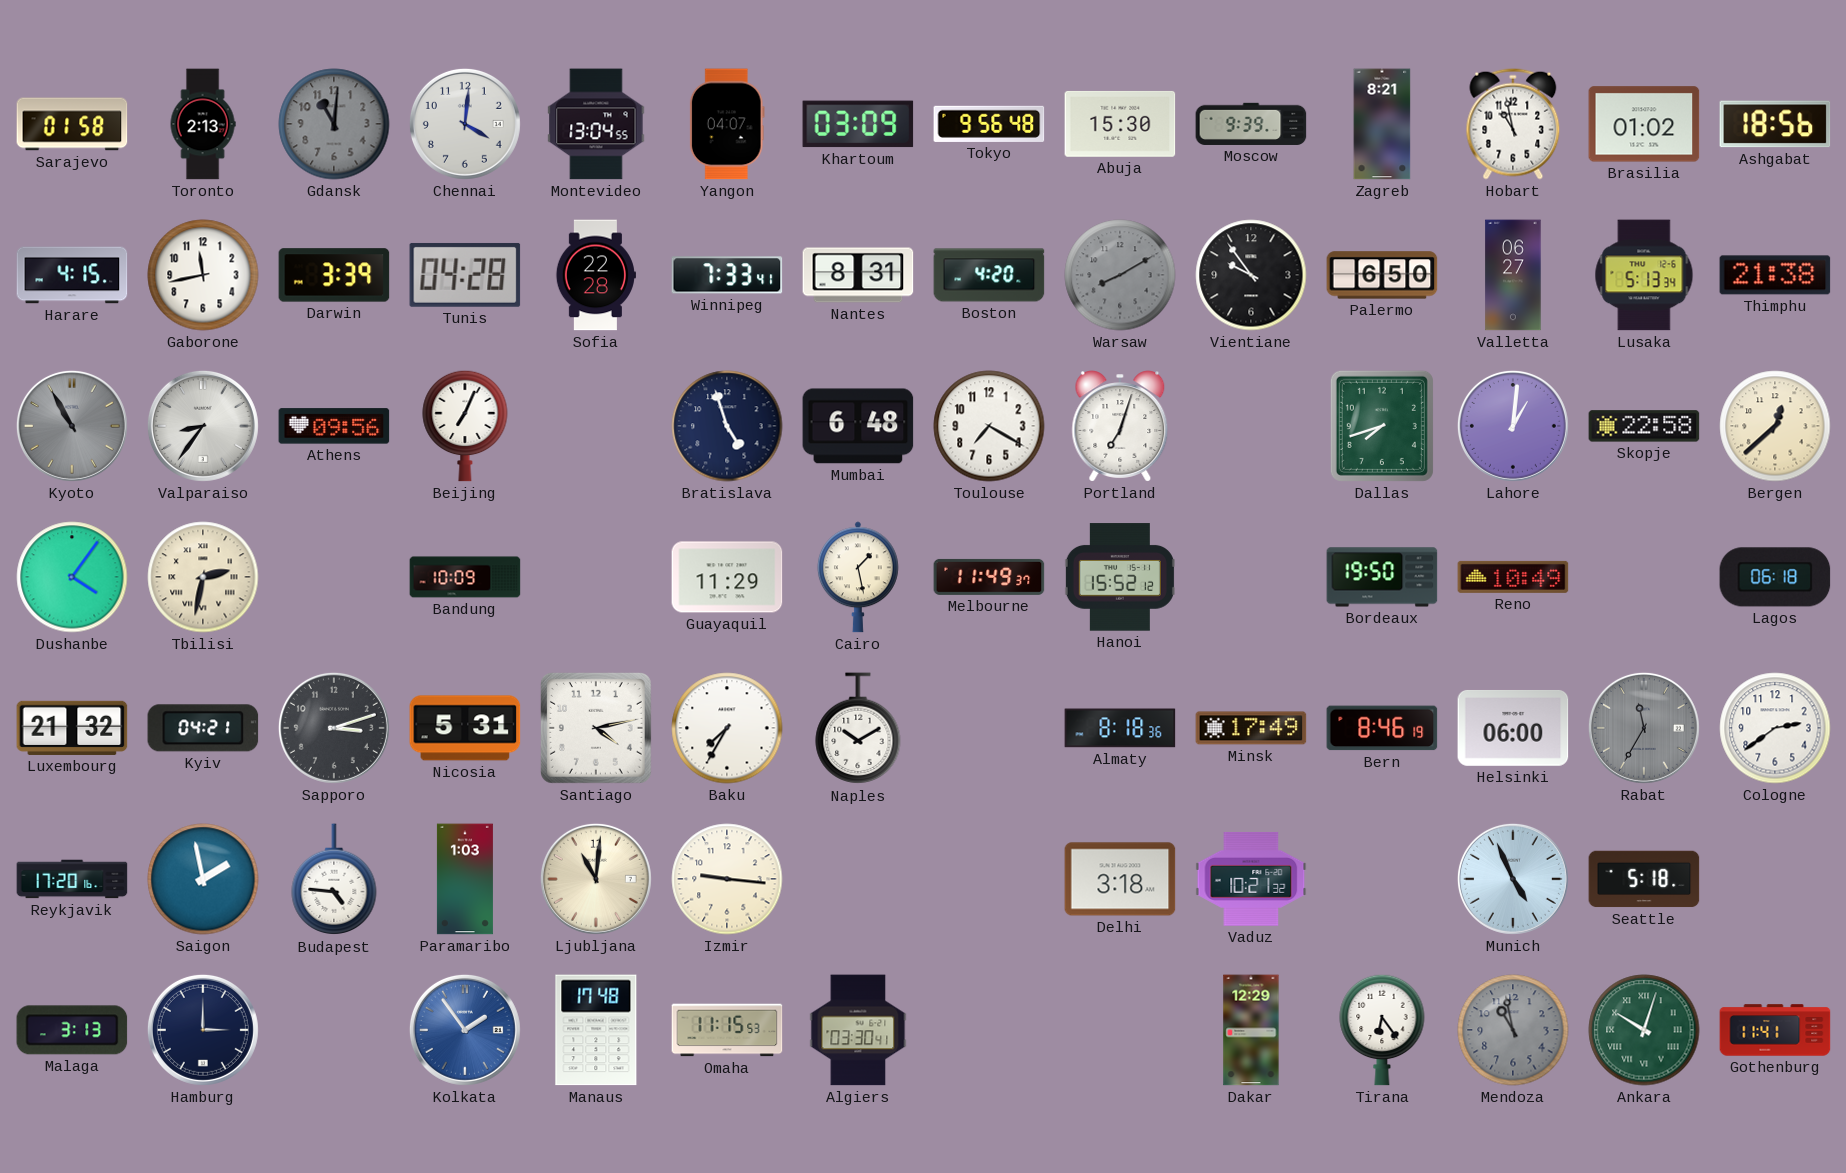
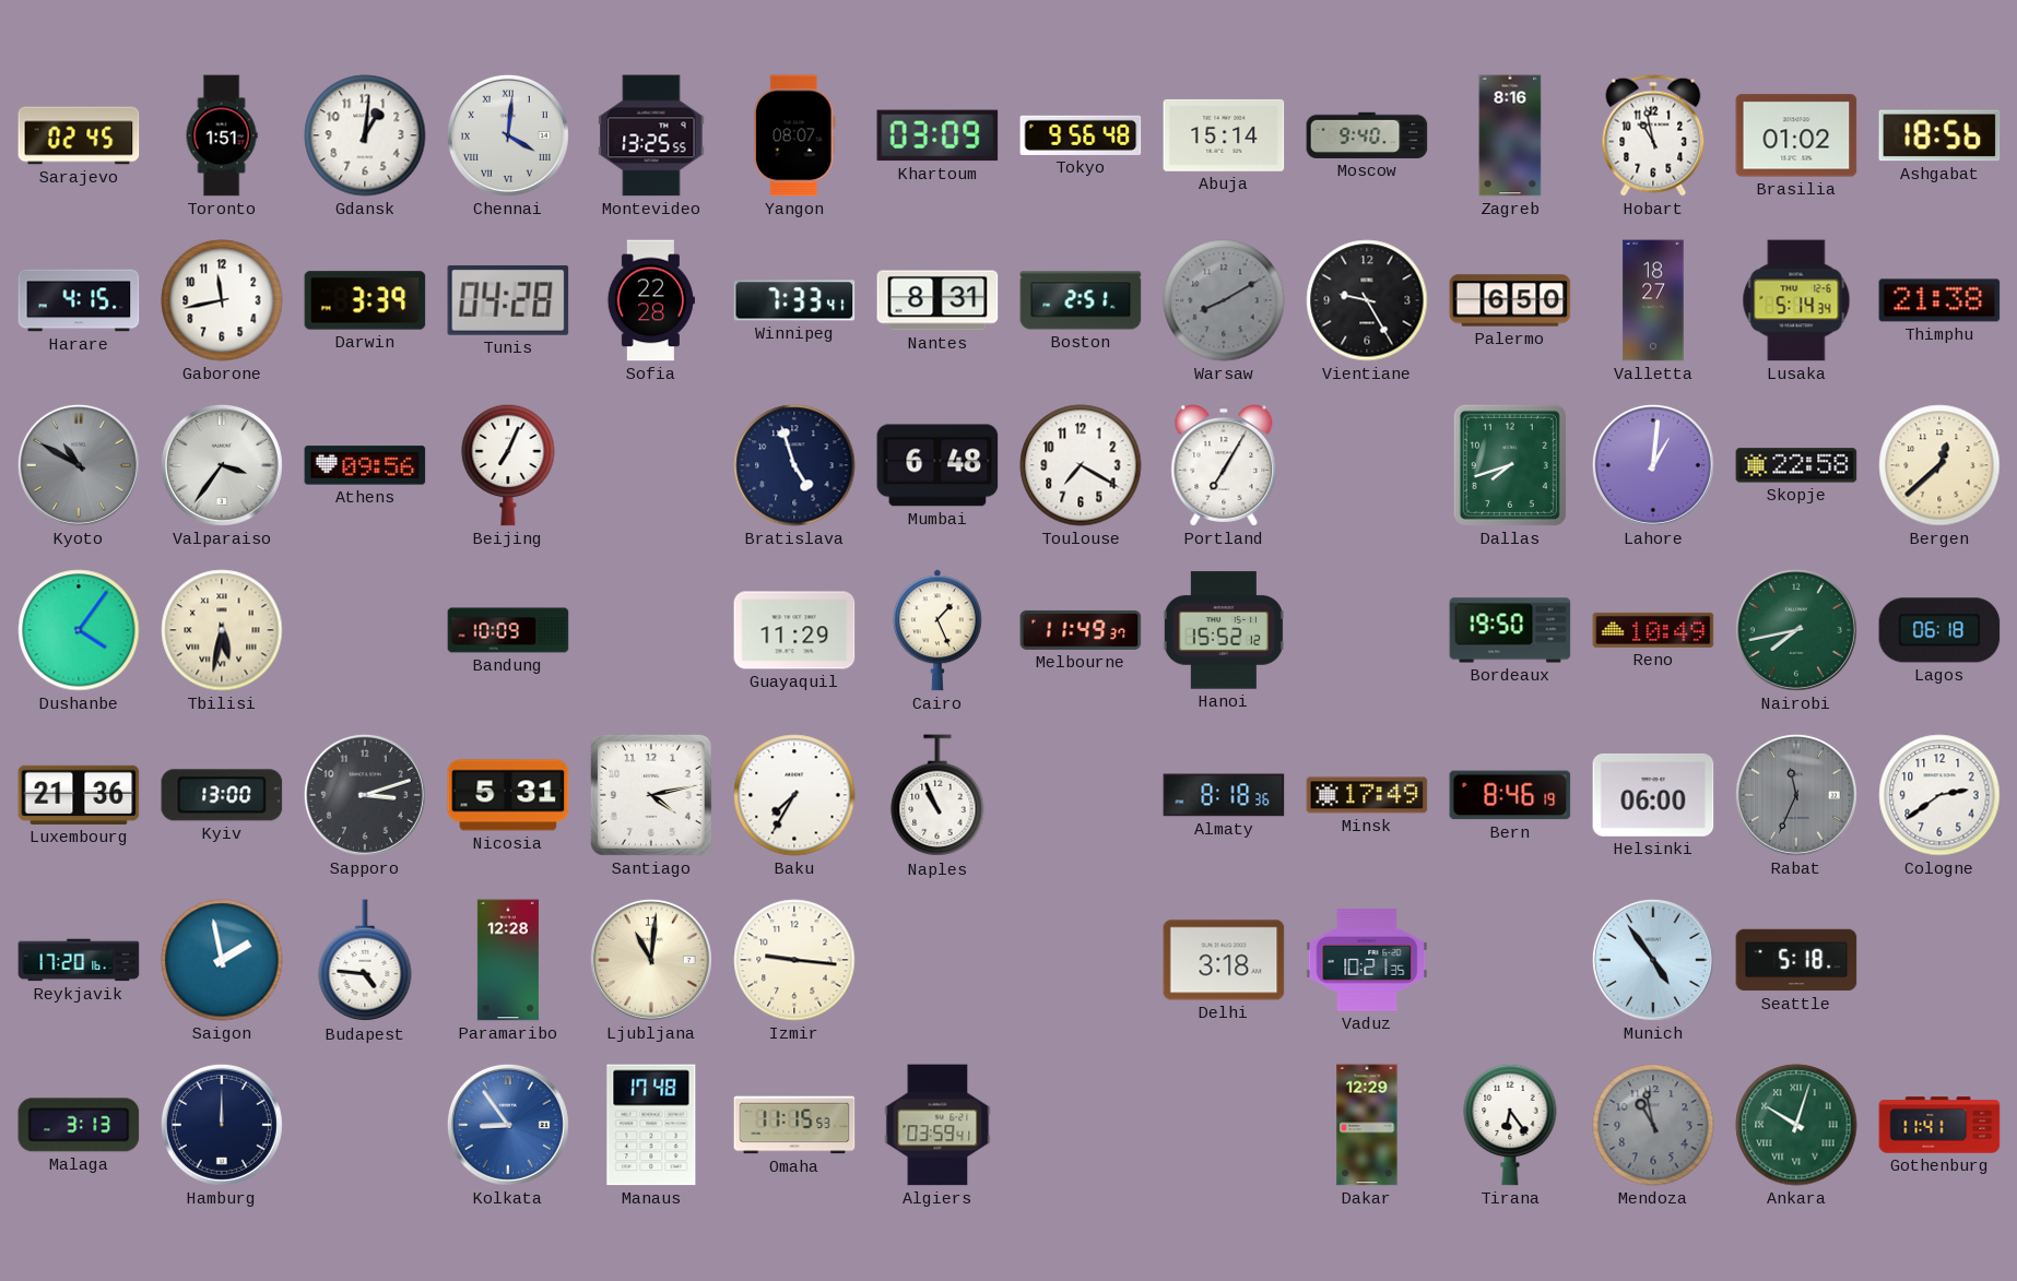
Sarajevo: 01:58 -> 02:45 (79, 135)
Toronto: 2:13 -> 1:51 (222, 135)
Gdansk: 11:01 -> 1:01 (365, 135)
Gdansk dial: grey -> white (365, 135)
Chennai numerals: Arabic -> Roman (508, 135)
Montevideo: 13:04 -> 13:25 (651, 135)
Yangon: 04:07 -> 08:07 (794, 135)
Abuja: 15:30 -> 15:14 (1224, 135)
Moscow: 9:39 -> 9:40 (1367, 135)
Zagreb: 8:21 -> 8:16 (1510, 135)
Boston: 4:20 -> 2:51 (1081, 300)
Vientiane: 9:54 -> 9:25 (1367, 300)
Valletta: 06:27 -> 18:27 (1653, 300)
Lusaka: 5:13 -> 5:14 (1796, 300)
Kyoto: 10:55 -> 10:50 (79, 465)
Valparaiso: 8:36 -> 3:36 (222, 465)
Portland: 7:03 -> 7:05 (1224, 465)
Tbilisi: 2:32 -> 5:32 (222, 630)
Cairo: 1:28 -> 1:26 (937, 630)
Nairobi: none -> 7:43 (1796, 630)
Luxembourg: 21:32 -> 21:36 (79, 795)
Kyiv: 04:21 -> 13:00 (222, 795)
Naples: 10:10 -> 10:56 (937, 796)
Rabat: 11:35 -> 11:34 (1796, 795)
Paramaribo: 1:03 -> 12:28 (508, 960)
Vaduz: 10:21:32 -> 10:21:35 (1367, 960)
Munich: 4:56 -> 4:54 (1653, 960)
Hamburg: 3:00 -> 12:00 (222, 1125)
Kolkata: 1:54 -> 8:54 (508, 1125)
Algiers: 03:30 -> 03:59 (937, 1125)
